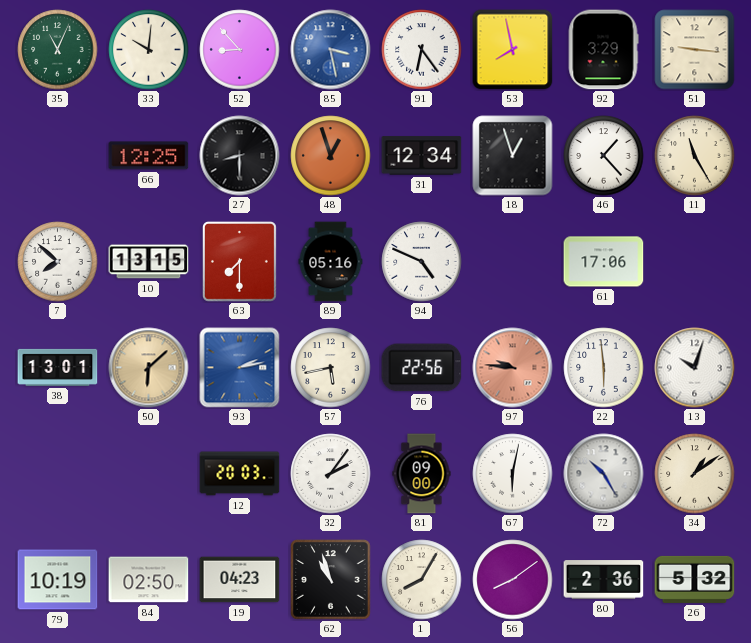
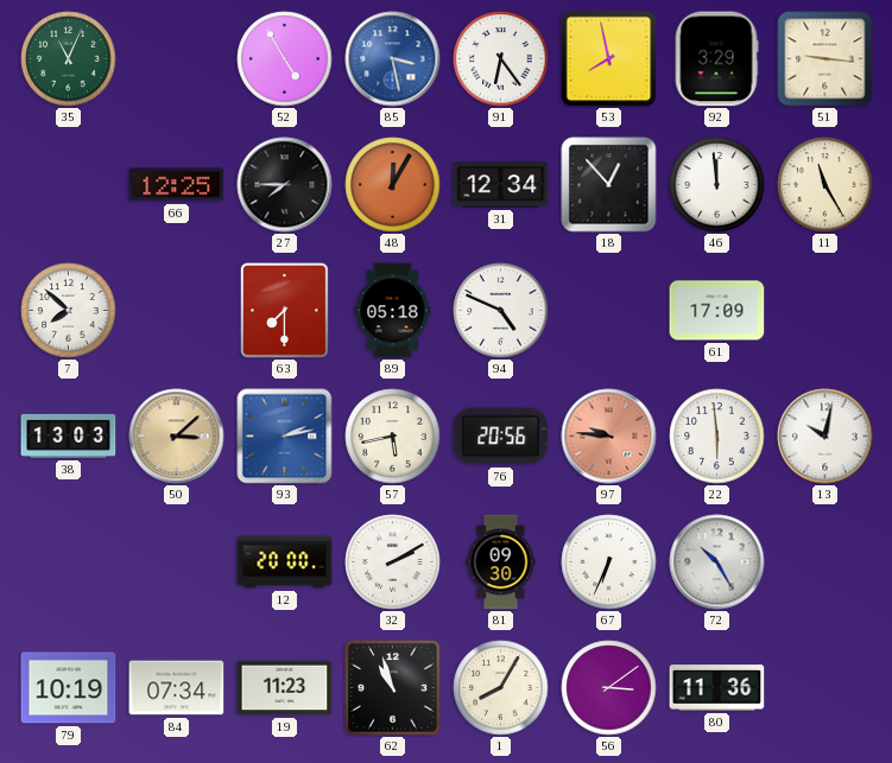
33: 10:01 -> none (149, 50)
52: 8:53 -> 4:55 (285, 59)
27: 8:30 -> 7:45 (285, 185)
48: 12:57 -> 12:05 (393, 185)
18: 12:57 -> 12:53 (609, 185)
46: 1:23 -> 11:59 (717, 185)
10: 13:15 -> none (149, 262)
89: 05:16 -> 05:18 (393, 311)
61: 17:06 -> 17:09 (717, 311)
38: 13:01 -> 13:03 (69, 435)
50: 6:08 -> 3:08 (177, 437)
76: 22:56 -> 20:56 (501, 437)
13: 10:03 -> 10:02 (825, 437)
12: 20:03 -> 20:00 (285, 562)
32: 2:06 -> 2:10 (393, 562)
81: 09:00 -> 09:30 (501, 562)
67: 6:02 -> 6:34 (609, 562)
34: 1:09 -> none (695, 474)
84: 02:50 -> 07:34 (177, 688)
19: 04:23 -> 11:23 (285, 688)
56: 8:09 -> 3:09 (609, 688)
80: 2:36 -> 11:36 (717, 688)
26: 5:32 -> none (695, 579)
